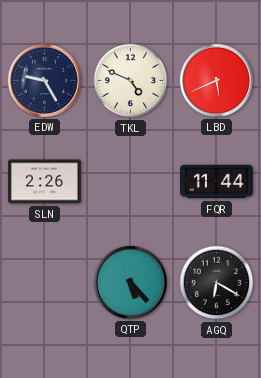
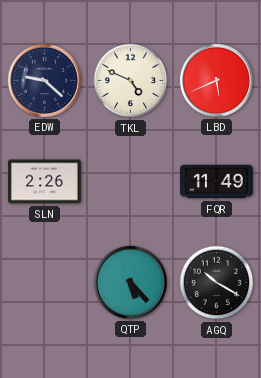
EDW: 9:25 -> 9:22 (44, 80)
FQR: 11:44 -> 11:49 (216, 182)
AGQ: 6:20 -> 10:20 (217, 283)
